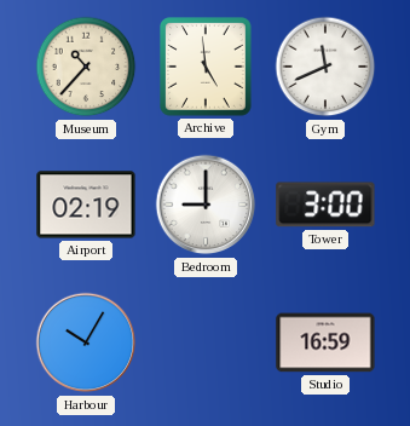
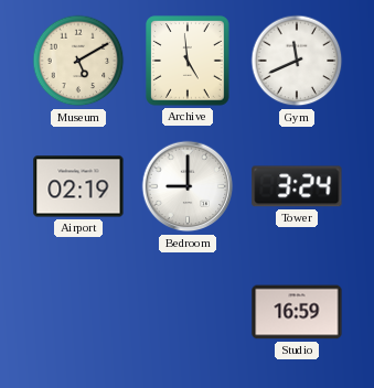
Museum: 10:37 -> 5:10 (78, 61)
Tower: 3:00 -> 3:24 (297, 186)
Harbour: 10:05 -> none (86, 342)
